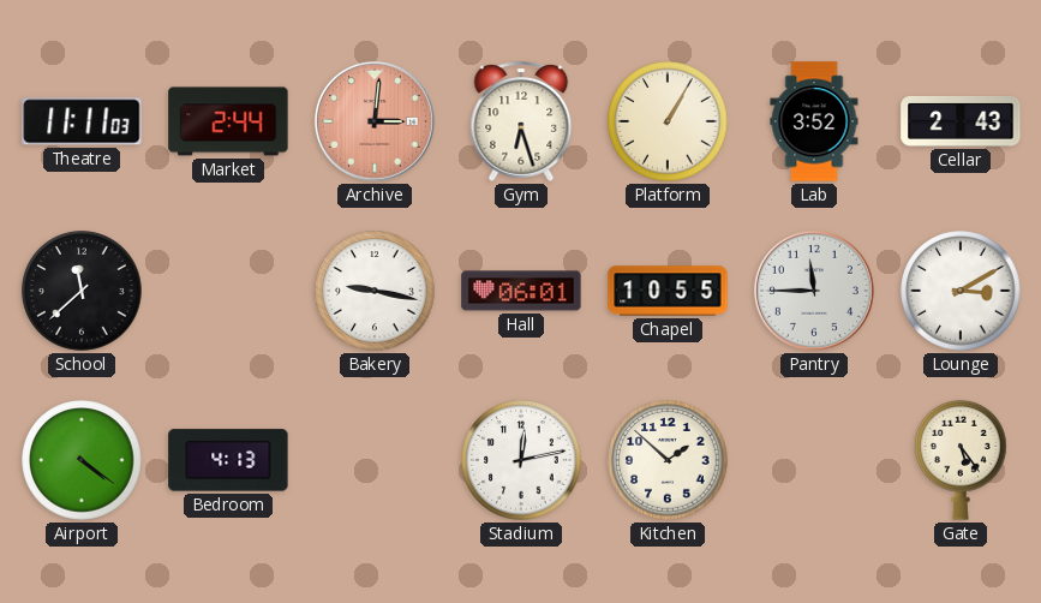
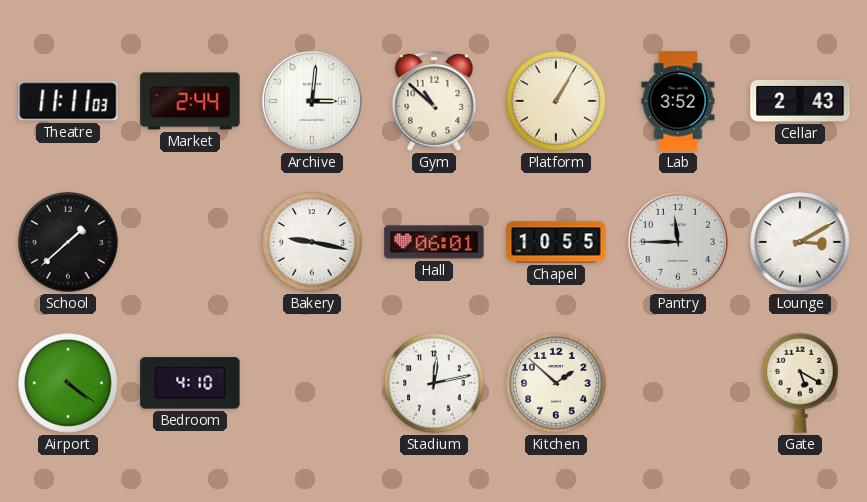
Archive dial: salmon -> white (312, 101)
Gym: 6:27 -> 10:52 (434, 101)
School: 11:38 -> 1:38 (68, 242)
Bedroom: 4:13 -> 4:10 (190, 383)
Gate: 5:24 -> 5:20 (800, 383)
